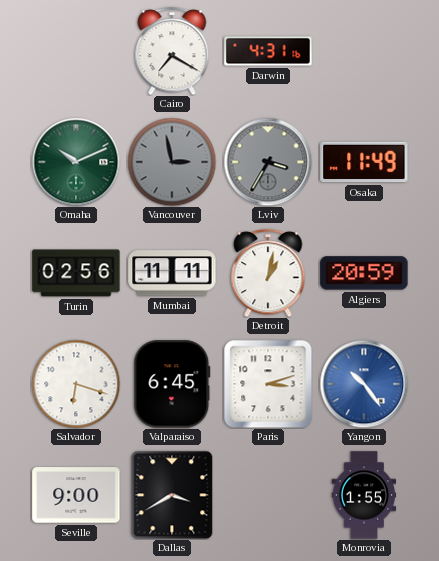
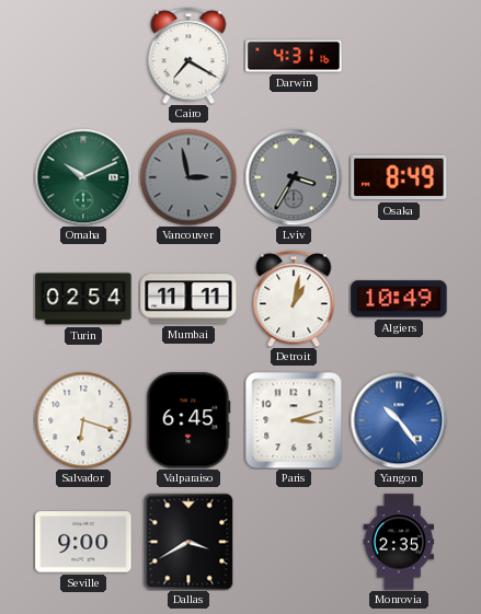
Osaka: 11:49 -> 8:49 (399, 177)
Turin: 02:56 -> 02:54 (83, 299)
Algiers: 20:59 -> 10:49 (399, 299)
Monrovia: 1:55 -> 2:35 (399, 542)
